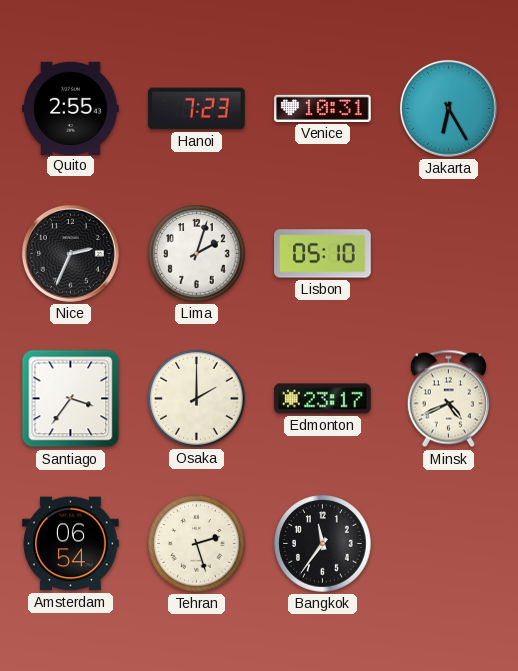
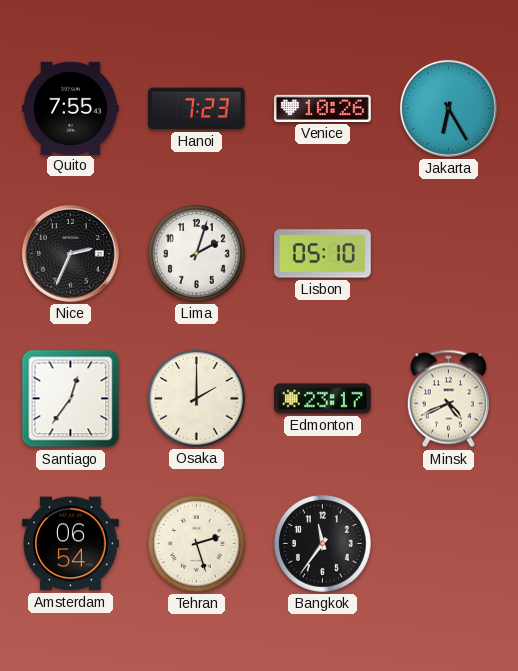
Quito: 2:55 -> 7:55 (71, 108)
Venice: 10:31 -> 10:26 (323, 108)
Santiago: 3:36 -> 12:36 (71, 399)
